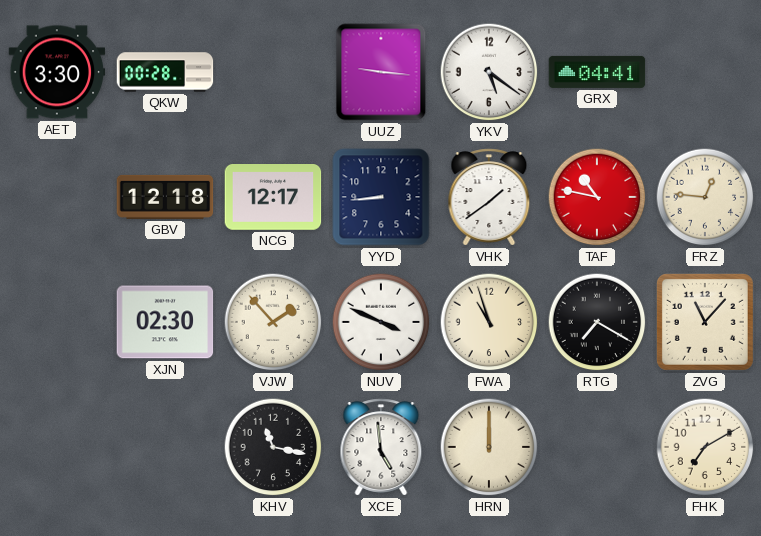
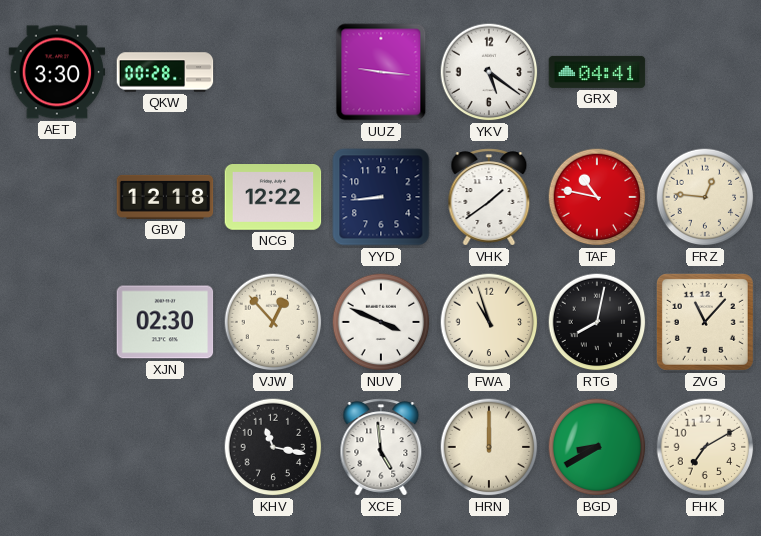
NCG: 12:17 -> 12:22 (273, 198)
VJW: 1:53 -> 12:53 (273, 322)
RTG: 7:20 -> 8:02 (597, 322)
BGD: none -> 8:40 (597, 447)
